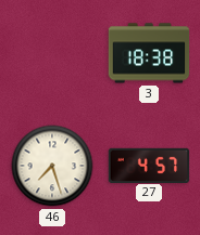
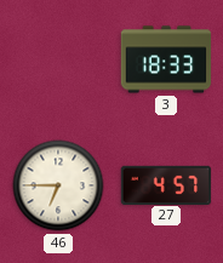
3: 18:38 -> 18:33 (166, 59)
46: 7:27 -> 6:45 (58, 185)
